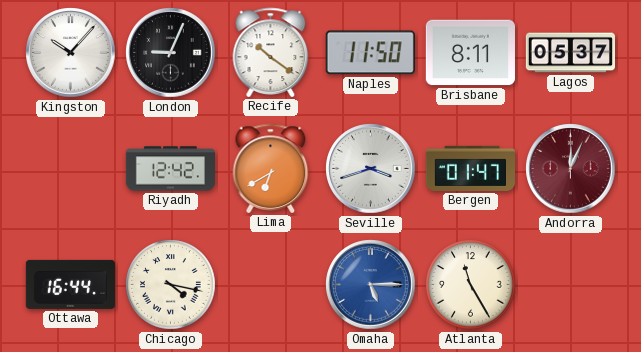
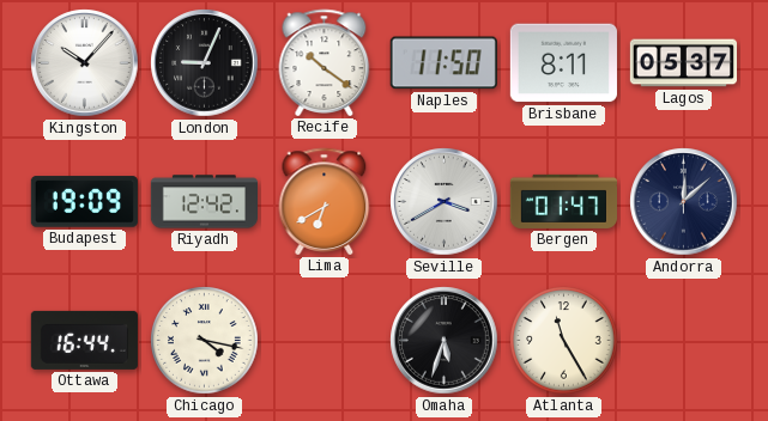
Budapest: none -> 19:09 (84, 202)
Seville: 3:42 -> 3:40 (445, 202)
Andorra: 12:04 -> 12:08 (684, 202)
Andorra dial: burgundy -> navy (684, 202)
Omaha: 5:15 -> 5:33 (445, 341)
Omaha dial: blue -> black (445, 341)
